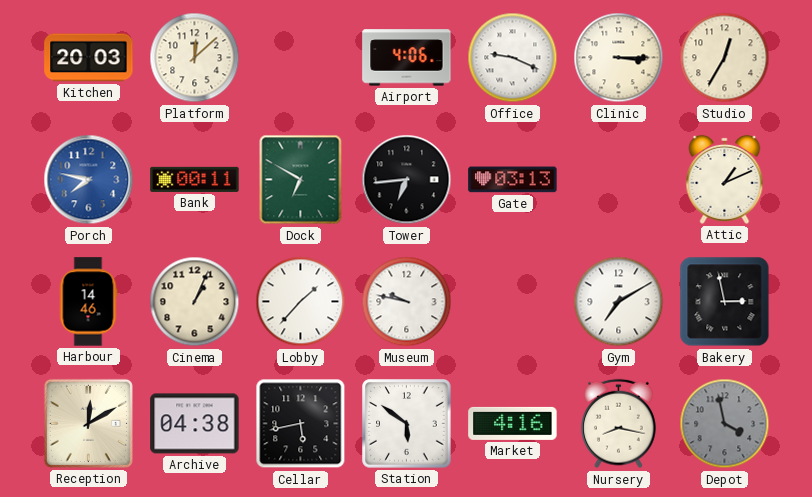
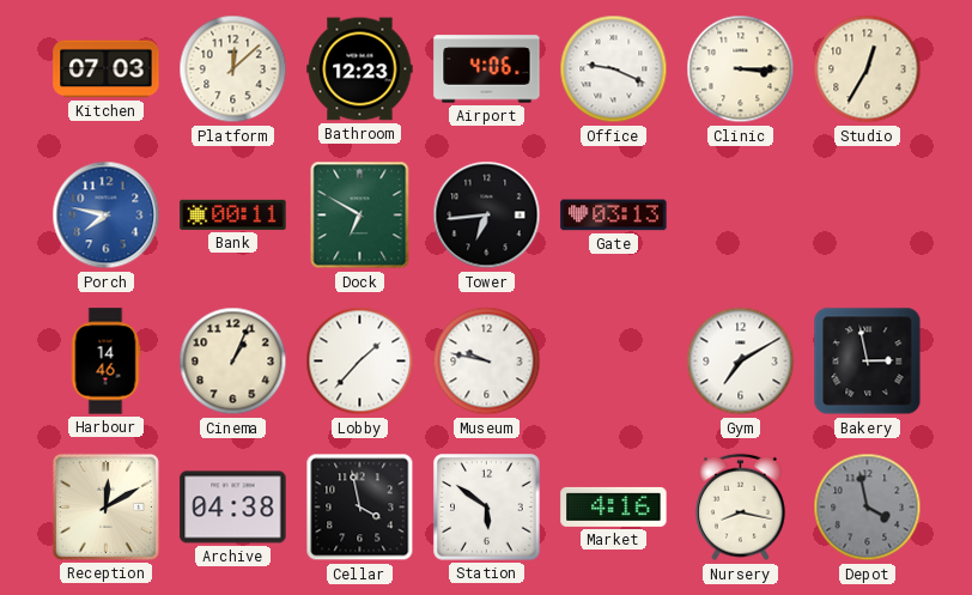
Kitchen: 20:03 -> 07:03 (107, 69)
Bathroom: none -> 12:23 (360, 69)
Attic: 1:11 -> none (725, 179)
Cellar: 5:43 -> 3:58 (360, 508)
